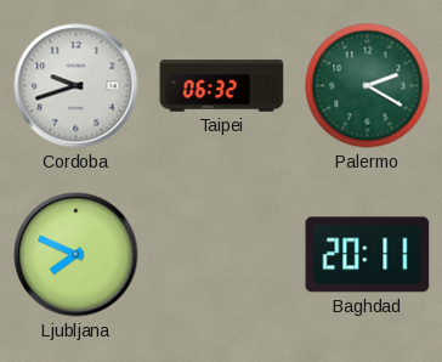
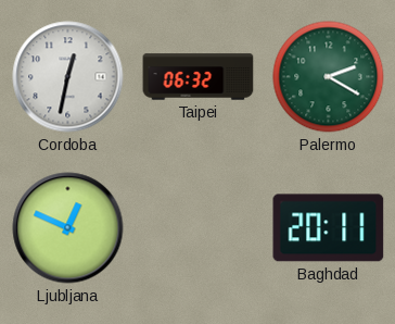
Cordoba: 9:42 -> 12:32 (68, 77)
Ljubljana: 7:49 -> 12:49 (68, 228)
